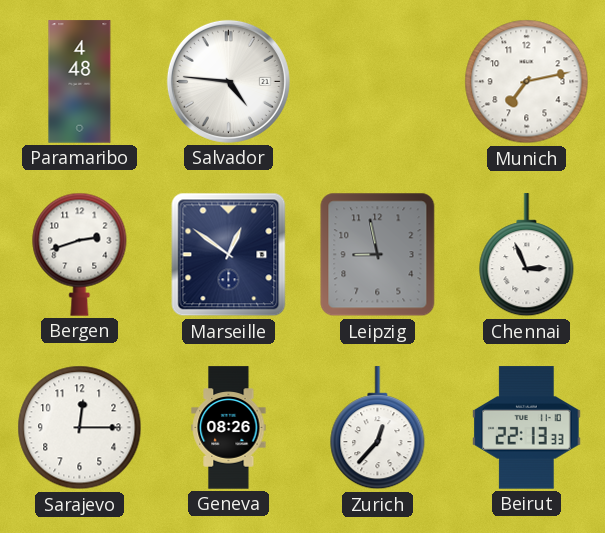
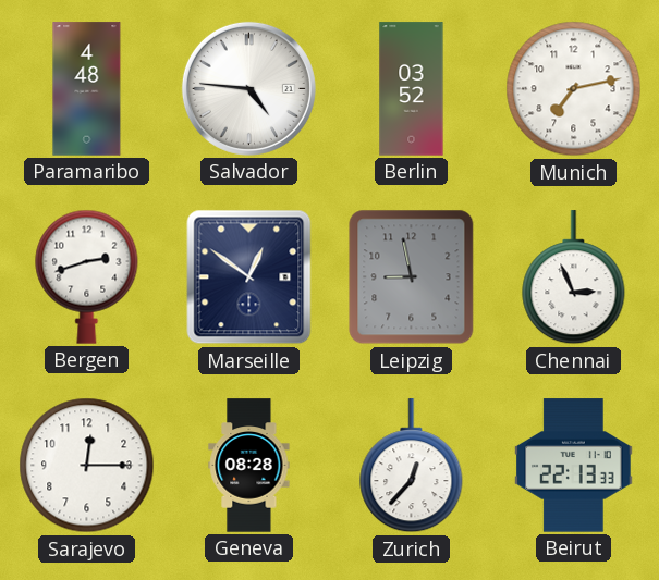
Berlin: none -> 03:52 (412, 89)
Geneva: 08:26 -> 08:28 (249, 466)
